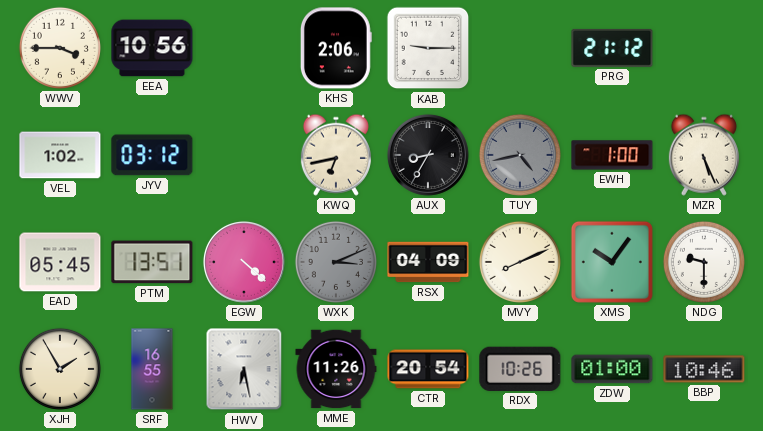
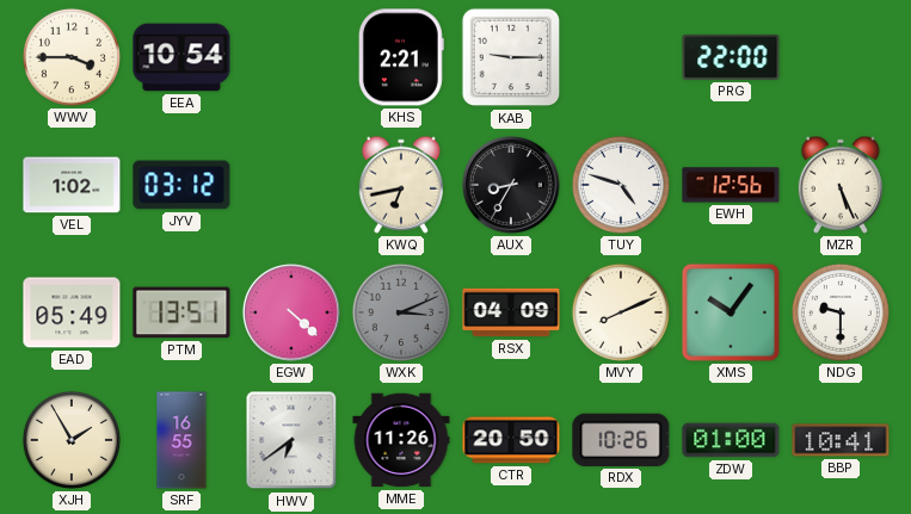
EEA: 10:56 -> 10:54 (181, 57)
KHS: 2:06 -> 2:21 (401, 57)
PRG: 21:12 -> 22:00 (731, 57)
TUY: 4:43 -> 4:48 (621, 185)
TUY dial: grey -> white (621, 185)
EWH: 1:00 -> 12:56 (731, 185)
EAD: 05:45 -> 05:49 (72, 312)
HWV: 6:28 -> 6:39 (291, 440)
CTR: 20:54 -> 20:50 (511, 440)
BBP: 10:46 -> 10:41 (841, 440)
